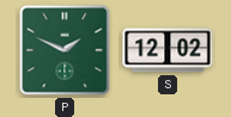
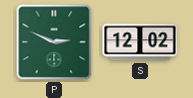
P: 1:49 -> 2:49 (54, 42)
